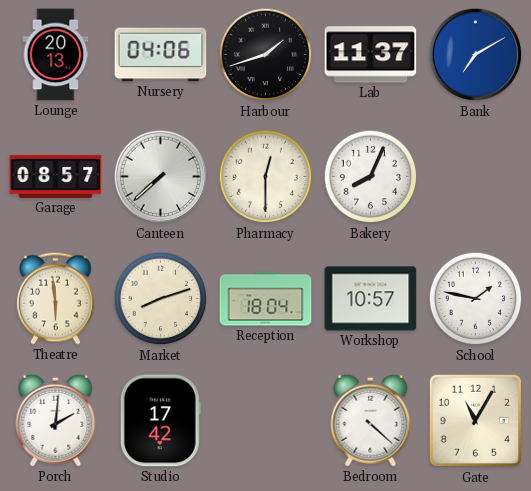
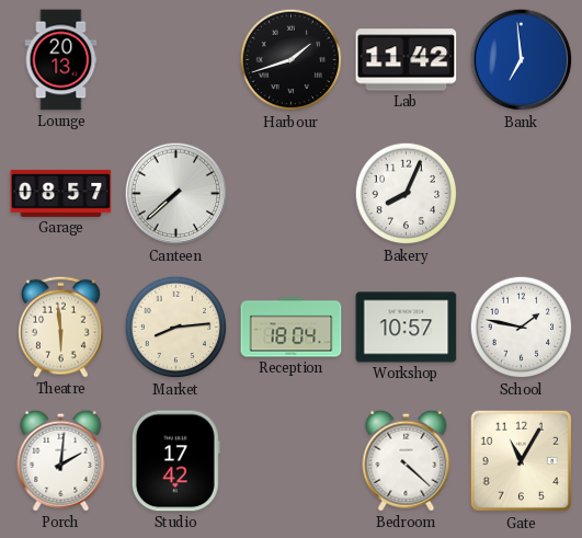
Nursery: 04:06 -> none (161, 55)
Lab: 11:37 -> 11:42 (407, 60)
Bank: 7:10 -> 6:59 (522, 60)
Pharmacy: 12:30 -> none (266, 177)
Market: 8:12 -> 8:14 (176, 328)
